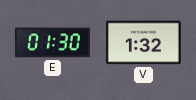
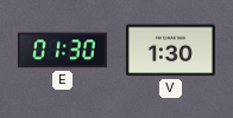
V: 1:32 -> 1:30 (170, 51)
